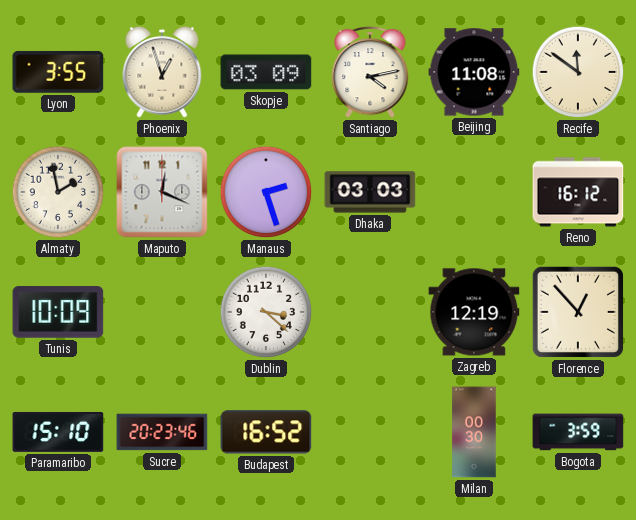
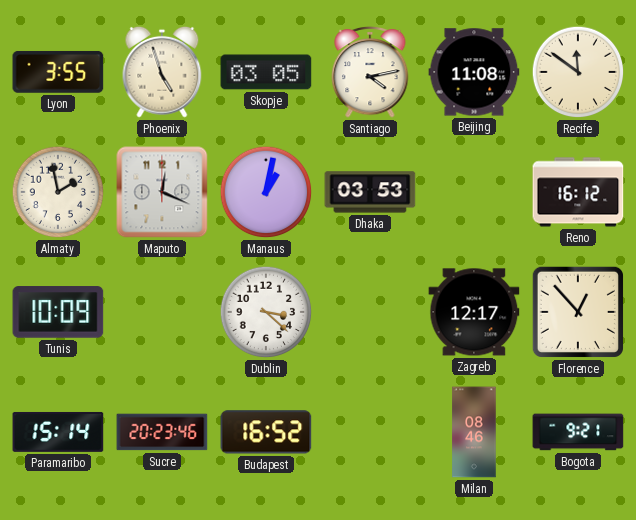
Phoenix: 12:57 -> 4:57 (162, 72)
Skopje: 03:09 -> 03:05 (266, 72)
Manaus: 2:27 -> 1:02 (266, 192)
Dhaka: 03:03 -> 03:53 (370, 192)
Zagreb: 12:19 -> 12:17 (474, 312)
Paramaribo: 15:10 -> 15:14 (58, 432)
Milan: 00:30 -> 08:46 (474, 432)
Bogota: 3:59 -> 9:21 (578, 432)
